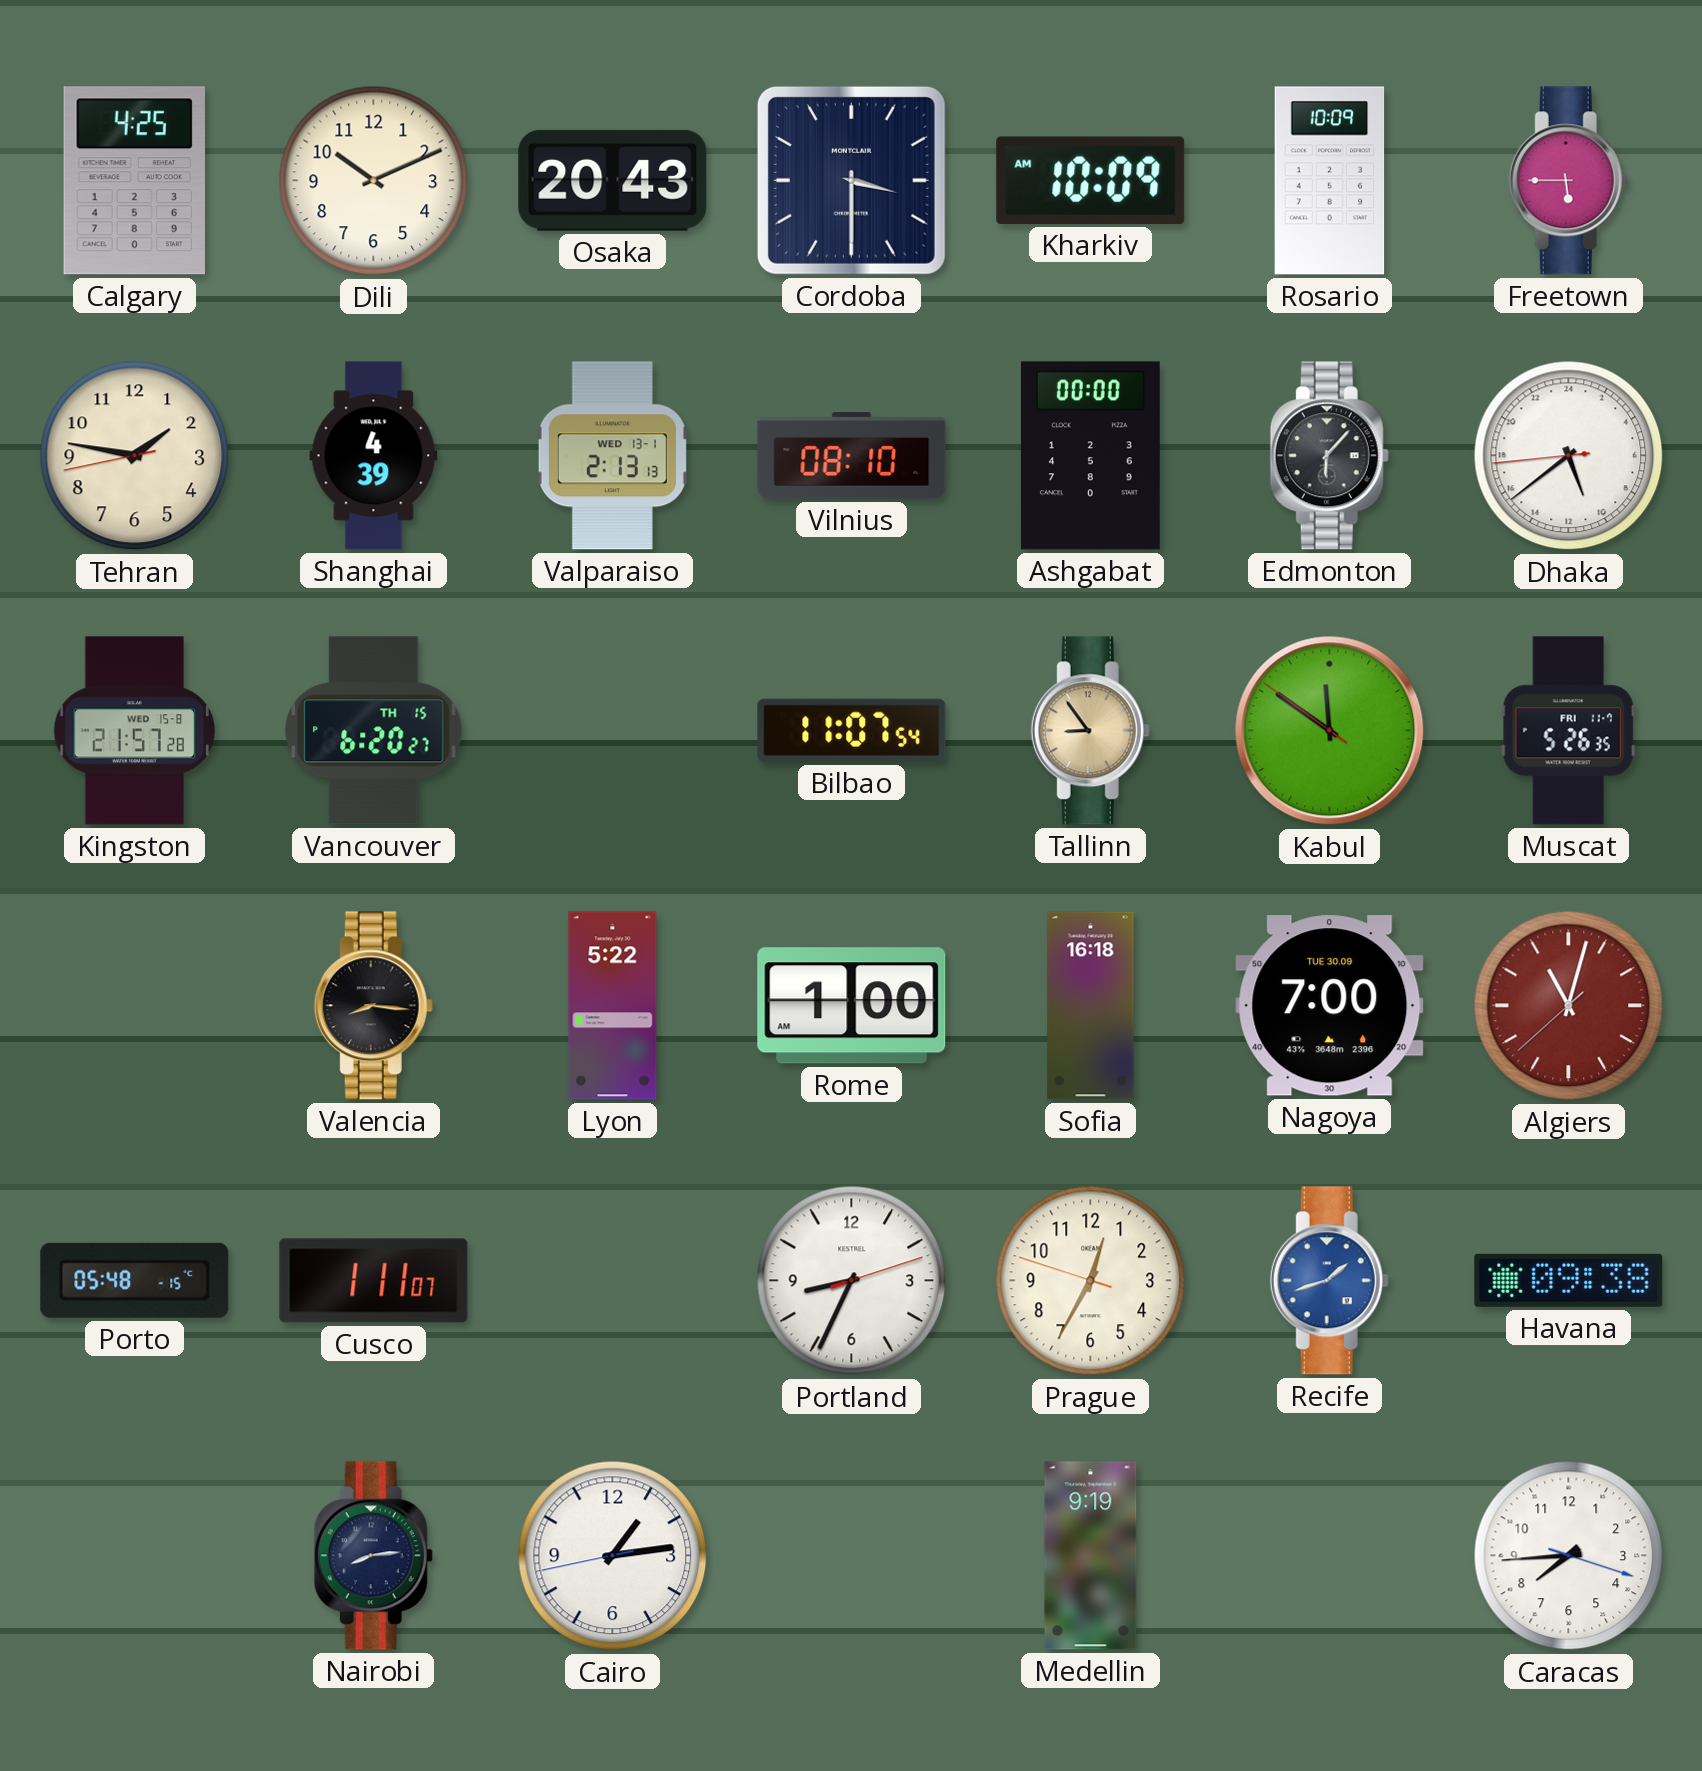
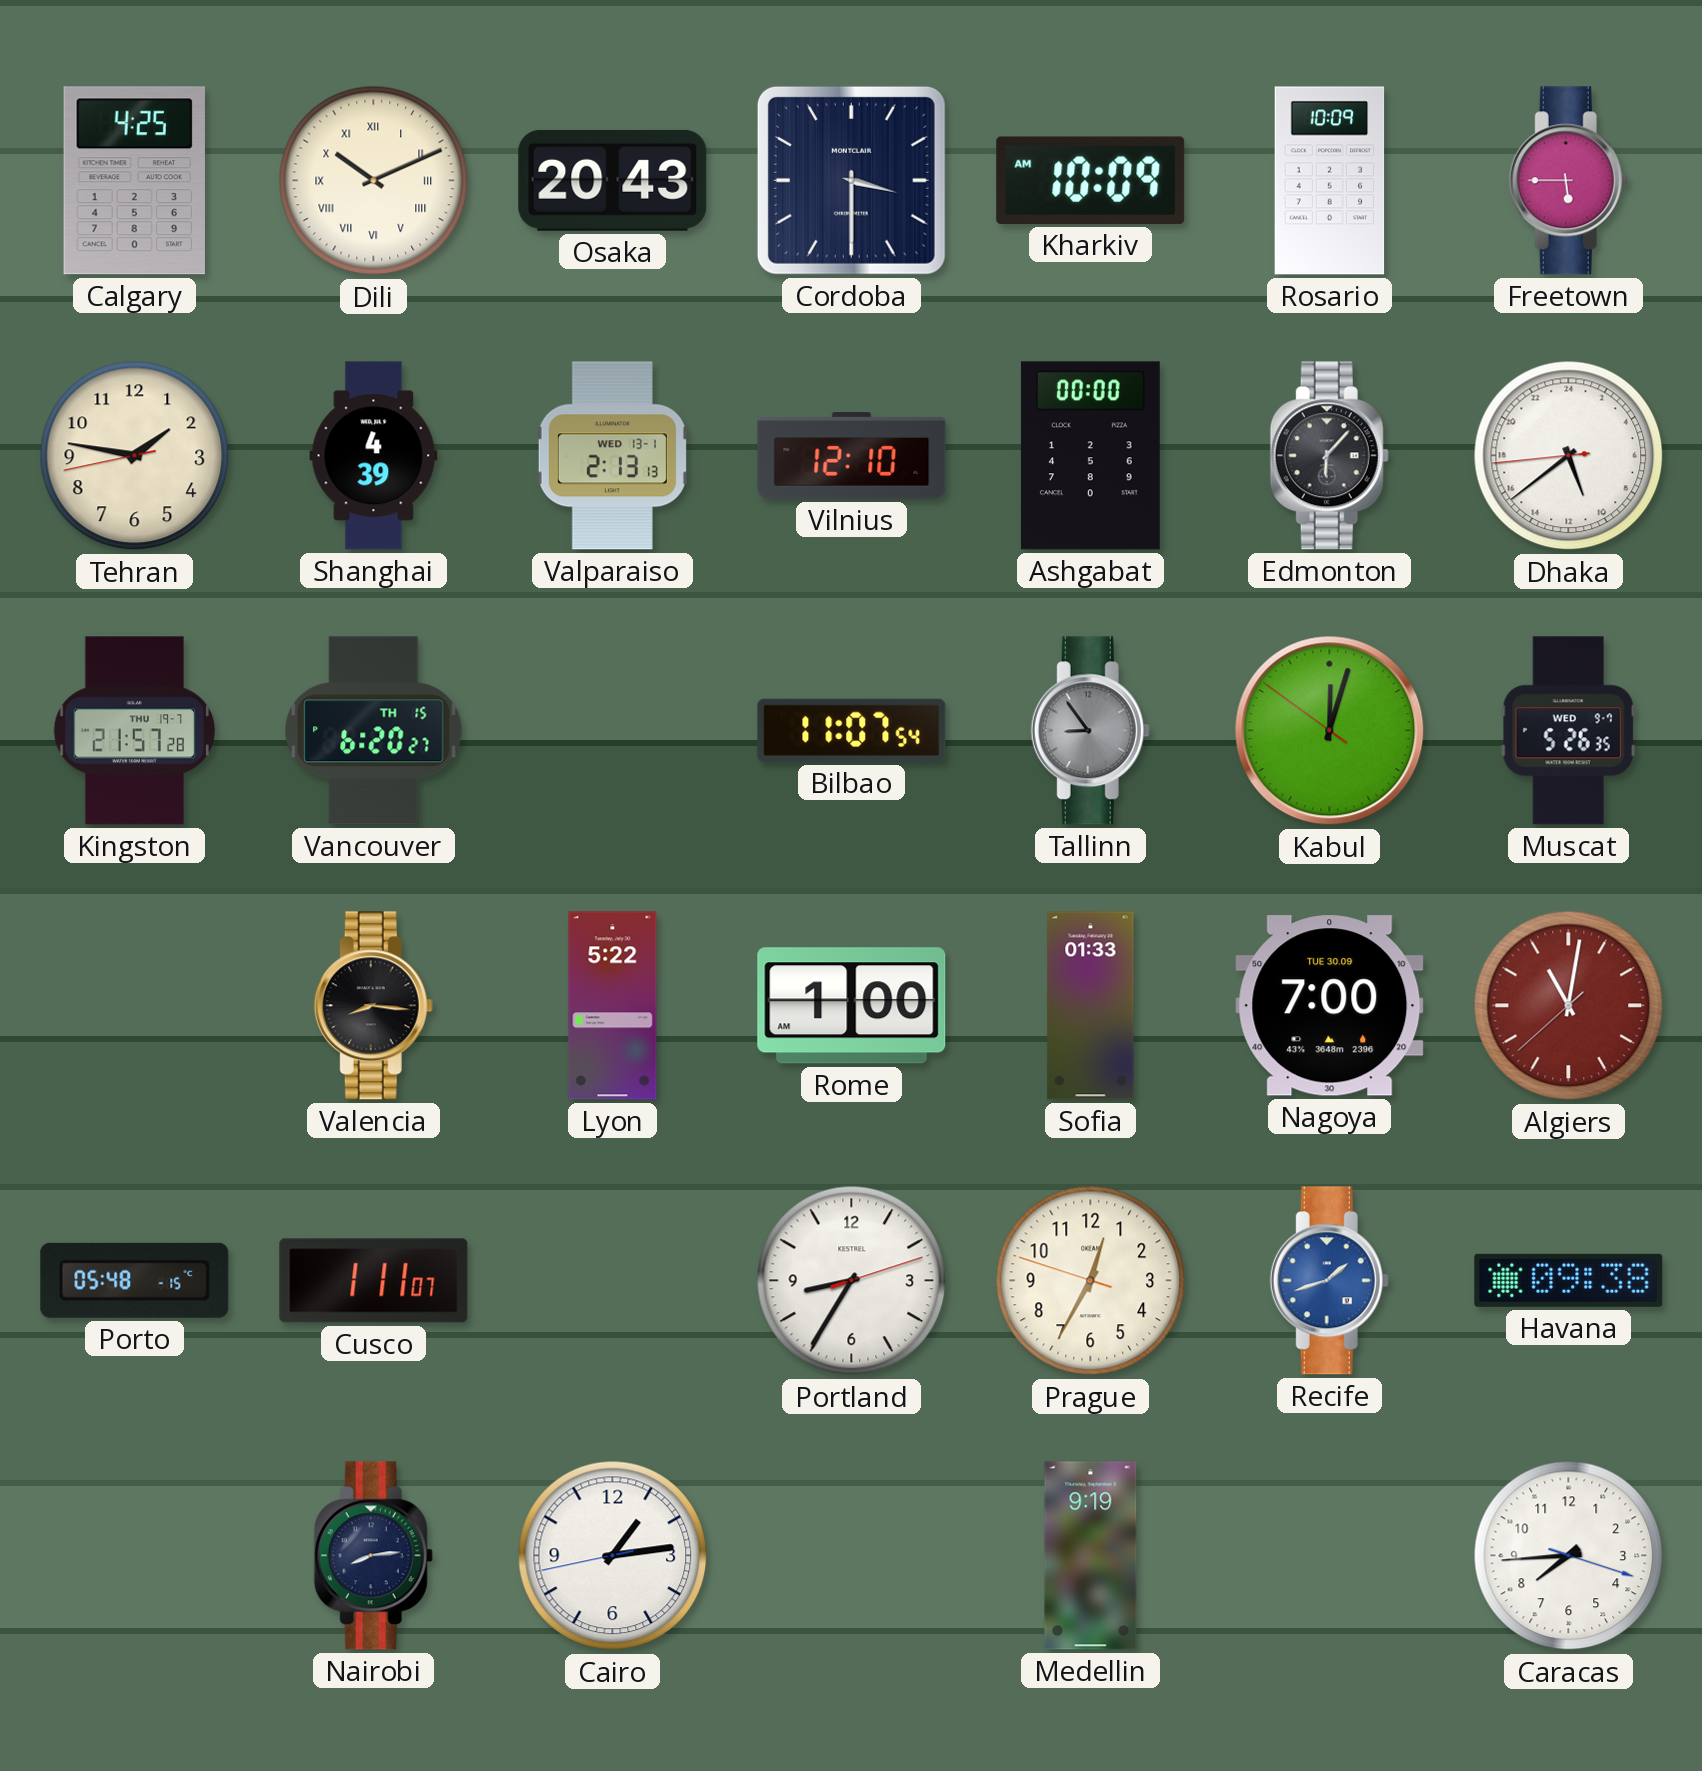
Dili numerals: Arabic -> Roman (374, 181)
Vilnius: 08:10 -> 12:10 (852, 456)
Kingston date: WED 15-8 -> THU 19-7 (135, 731)
Tallinn dial: champagne -> grey (1090, 731)
Kabul: 11:50 -> 12:02 (1330, 731)
Muscat date: FRI 11-7 -> WED 9-7 (1568, 731)
Sofia: 16:18 -> 01:33 (1091, 1006)
Algiers: 11:02 -> 11:01 (1569, 1006)
Portland: 8:34 -> 8:35 (852, 1281)
